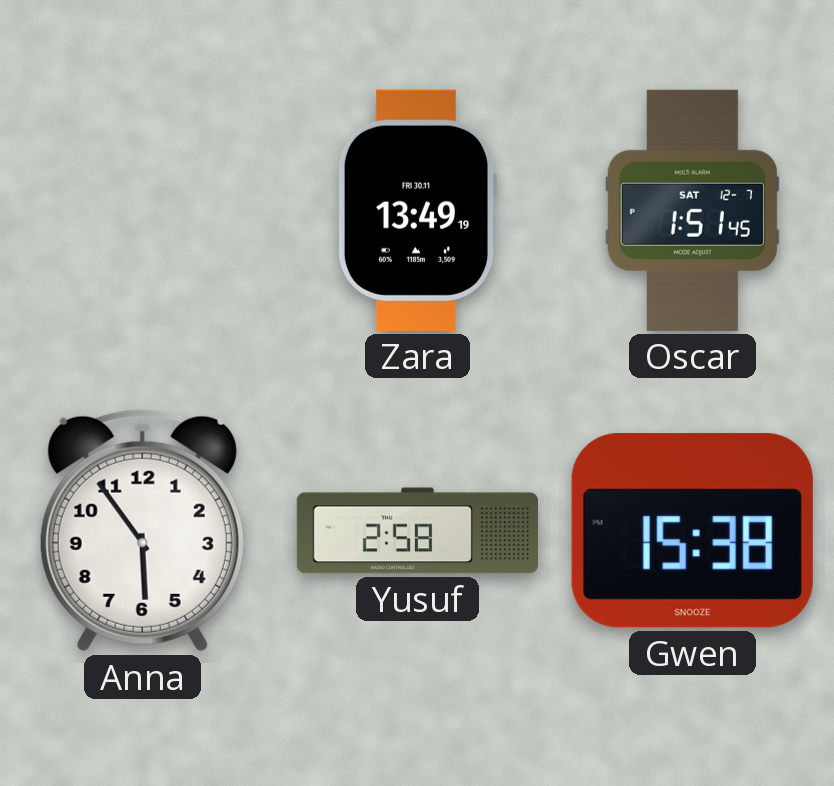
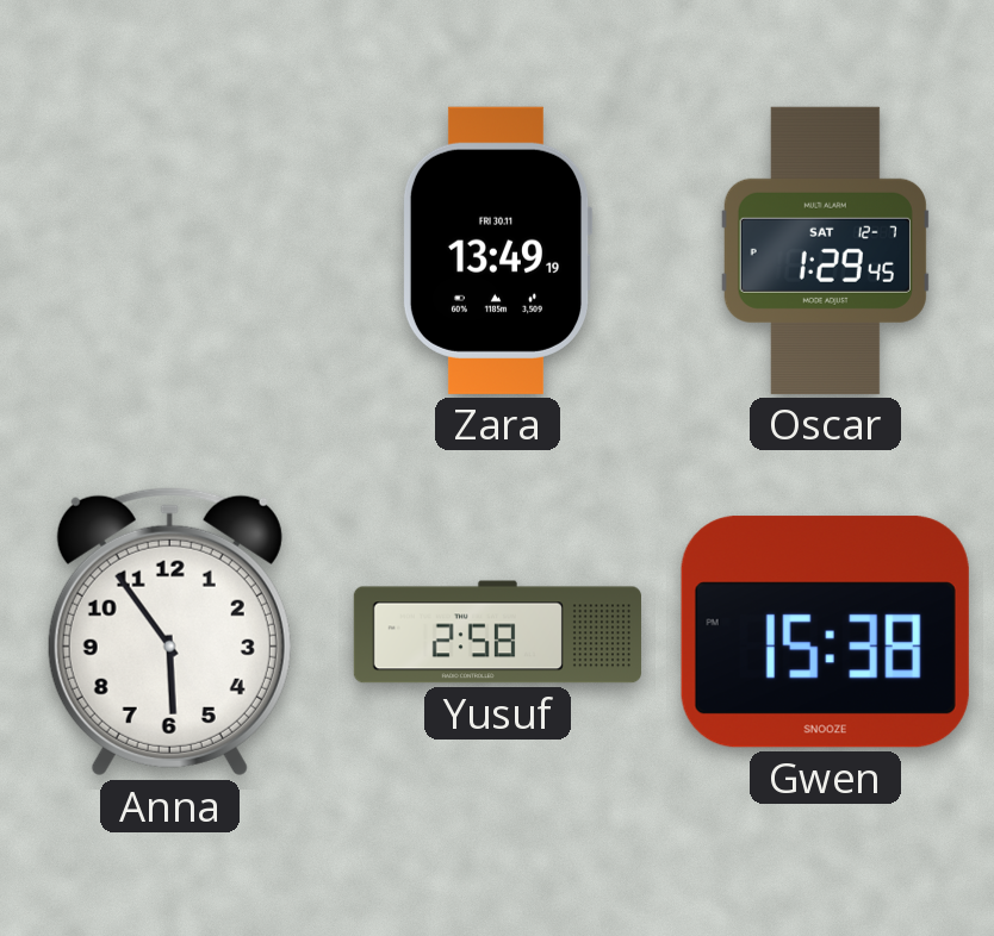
Oscar: 1:51 -> 1:29 (825, 250)
